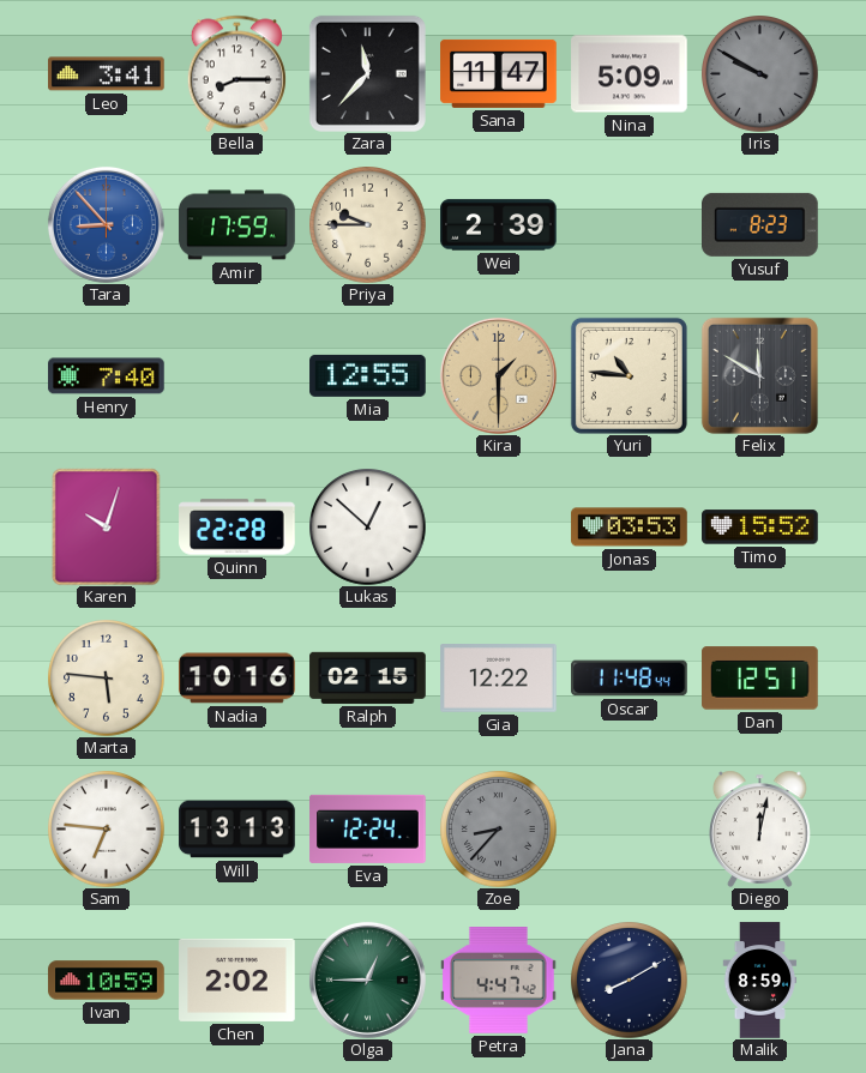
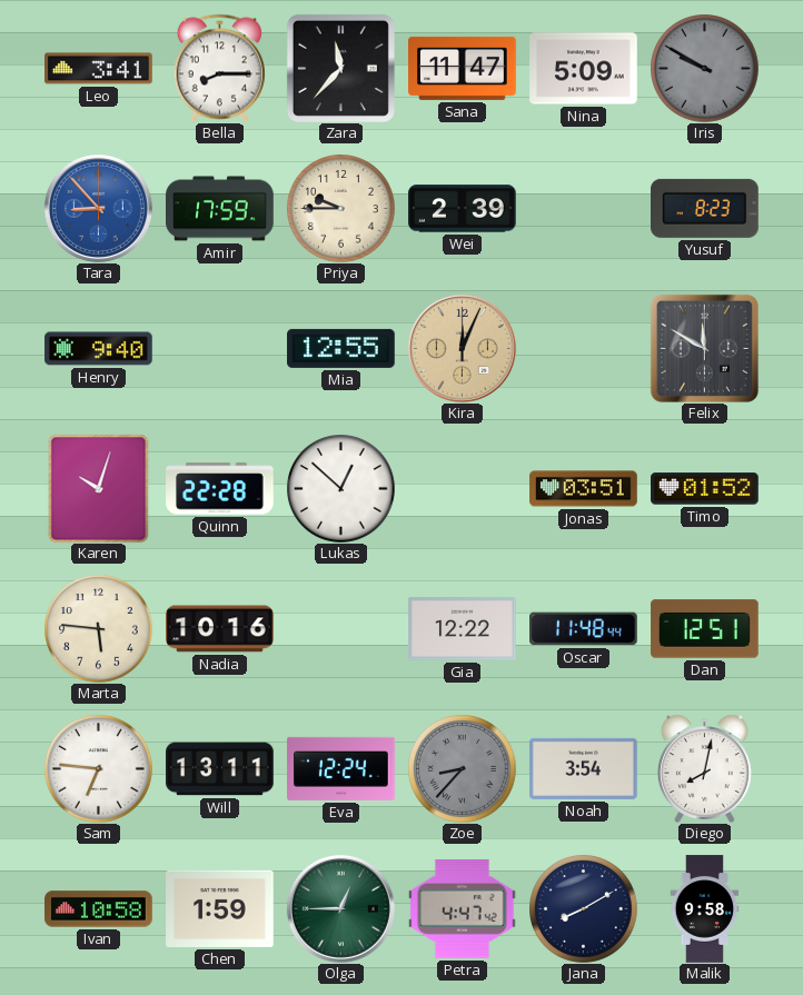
Henry: 7:40 -> 9:40 (99, 349)
Kira: 1:30 -> 12:04 (462, 348)
Yuri: 10:46 -> none (629, 375)
Jonas: 03:53 -> 03:51 (584, 489)
Timo: 15:52 -> 01:52 (705, 489)
Ralph: 02:15 -> none (368, 677)
Will: 13:13 -> 13:11 (220, 769)
Noah: none -> 3:54 (584, 768)
Diego: 12:02 -> 8:02 (705, 768)
Ivan: 10:59 -> 10:58 (99, 909)
Chen: 2:02 -> 1:59 (220, 908)
Malik: 8:59 -> 9:58 (705, 909)
